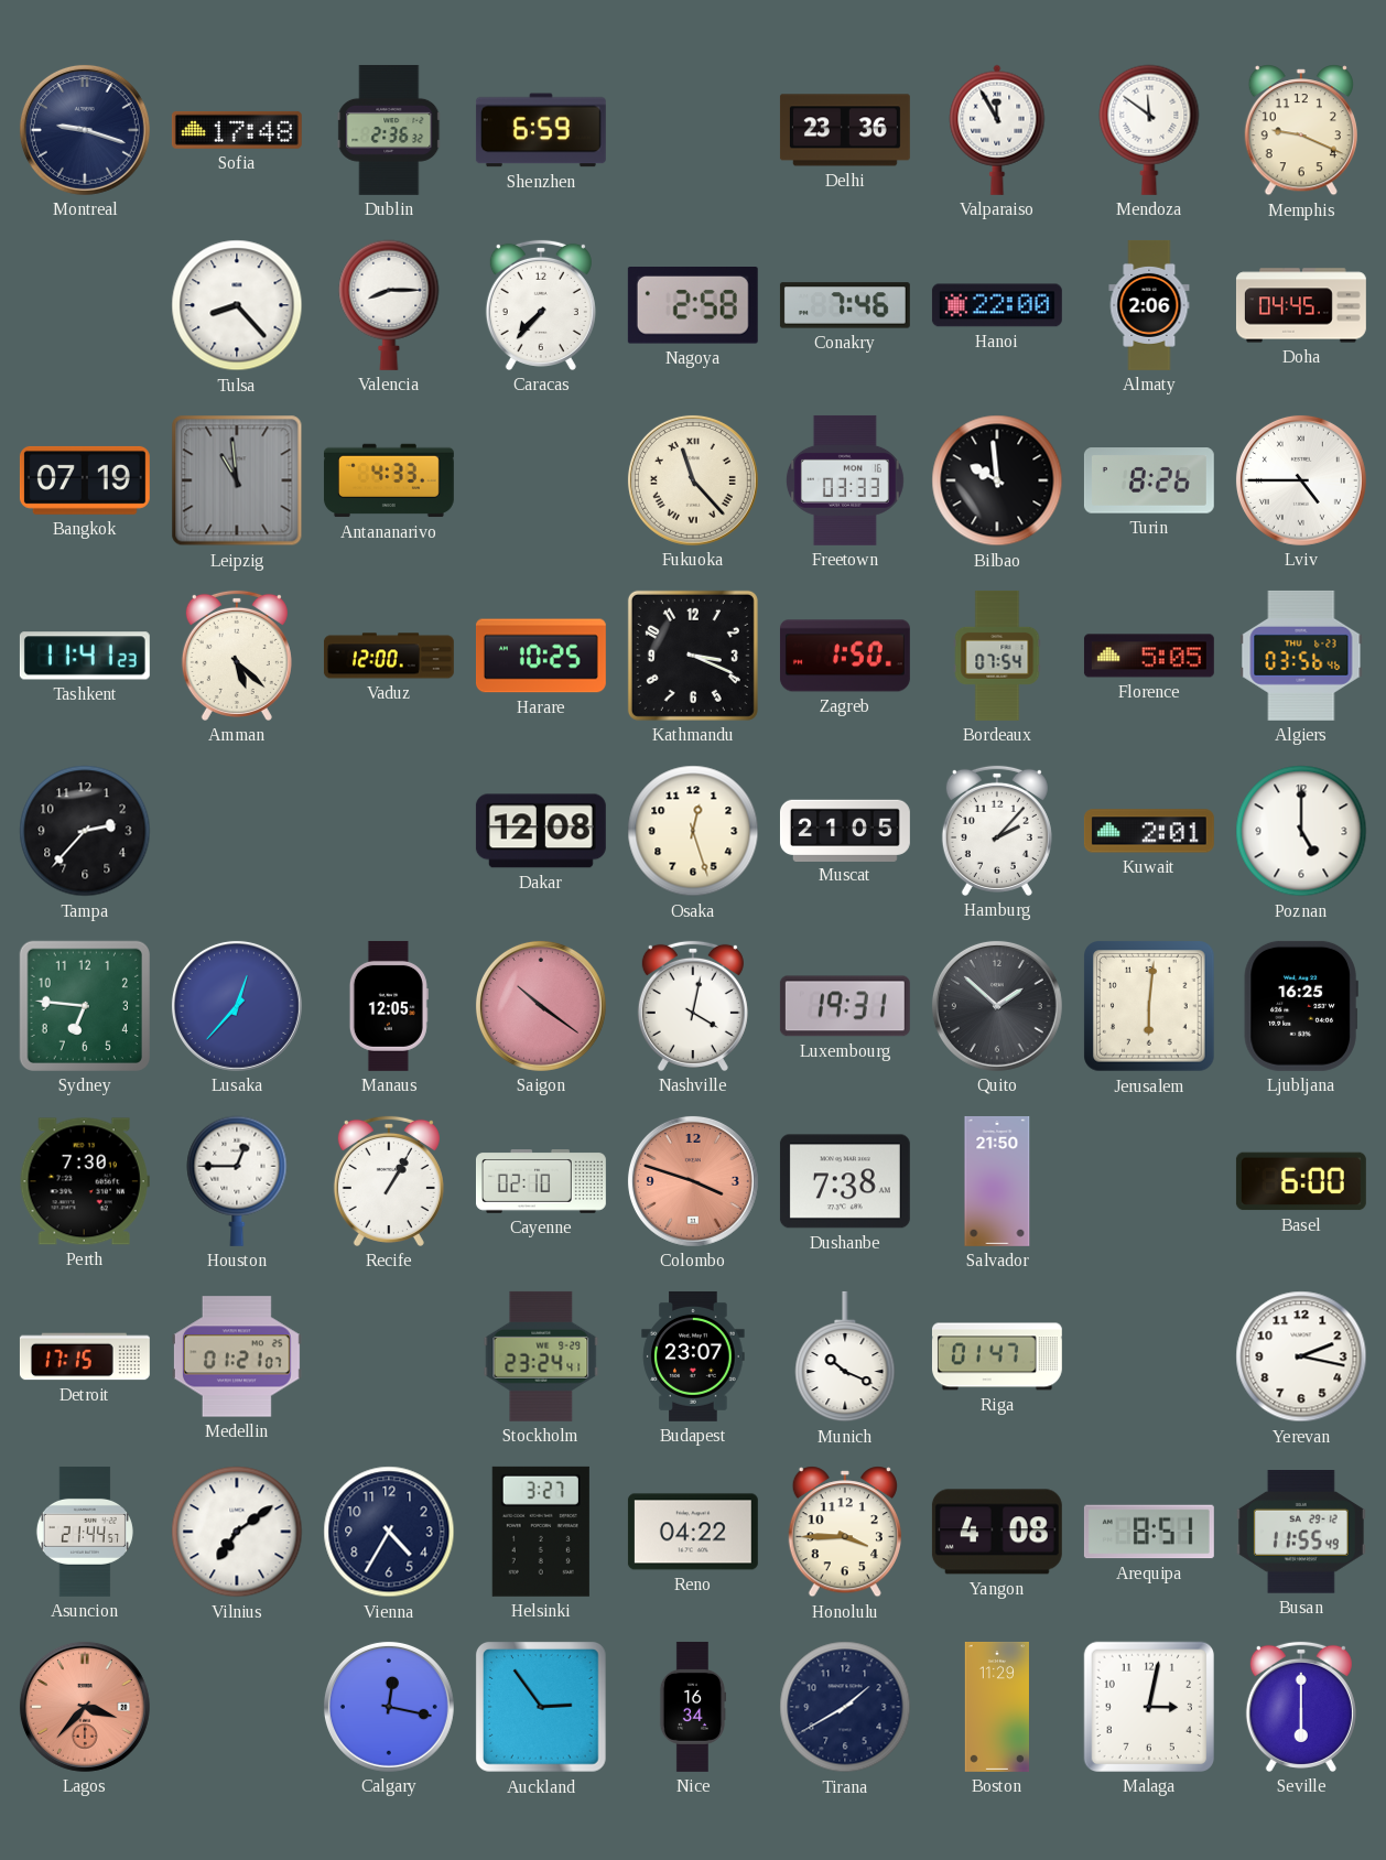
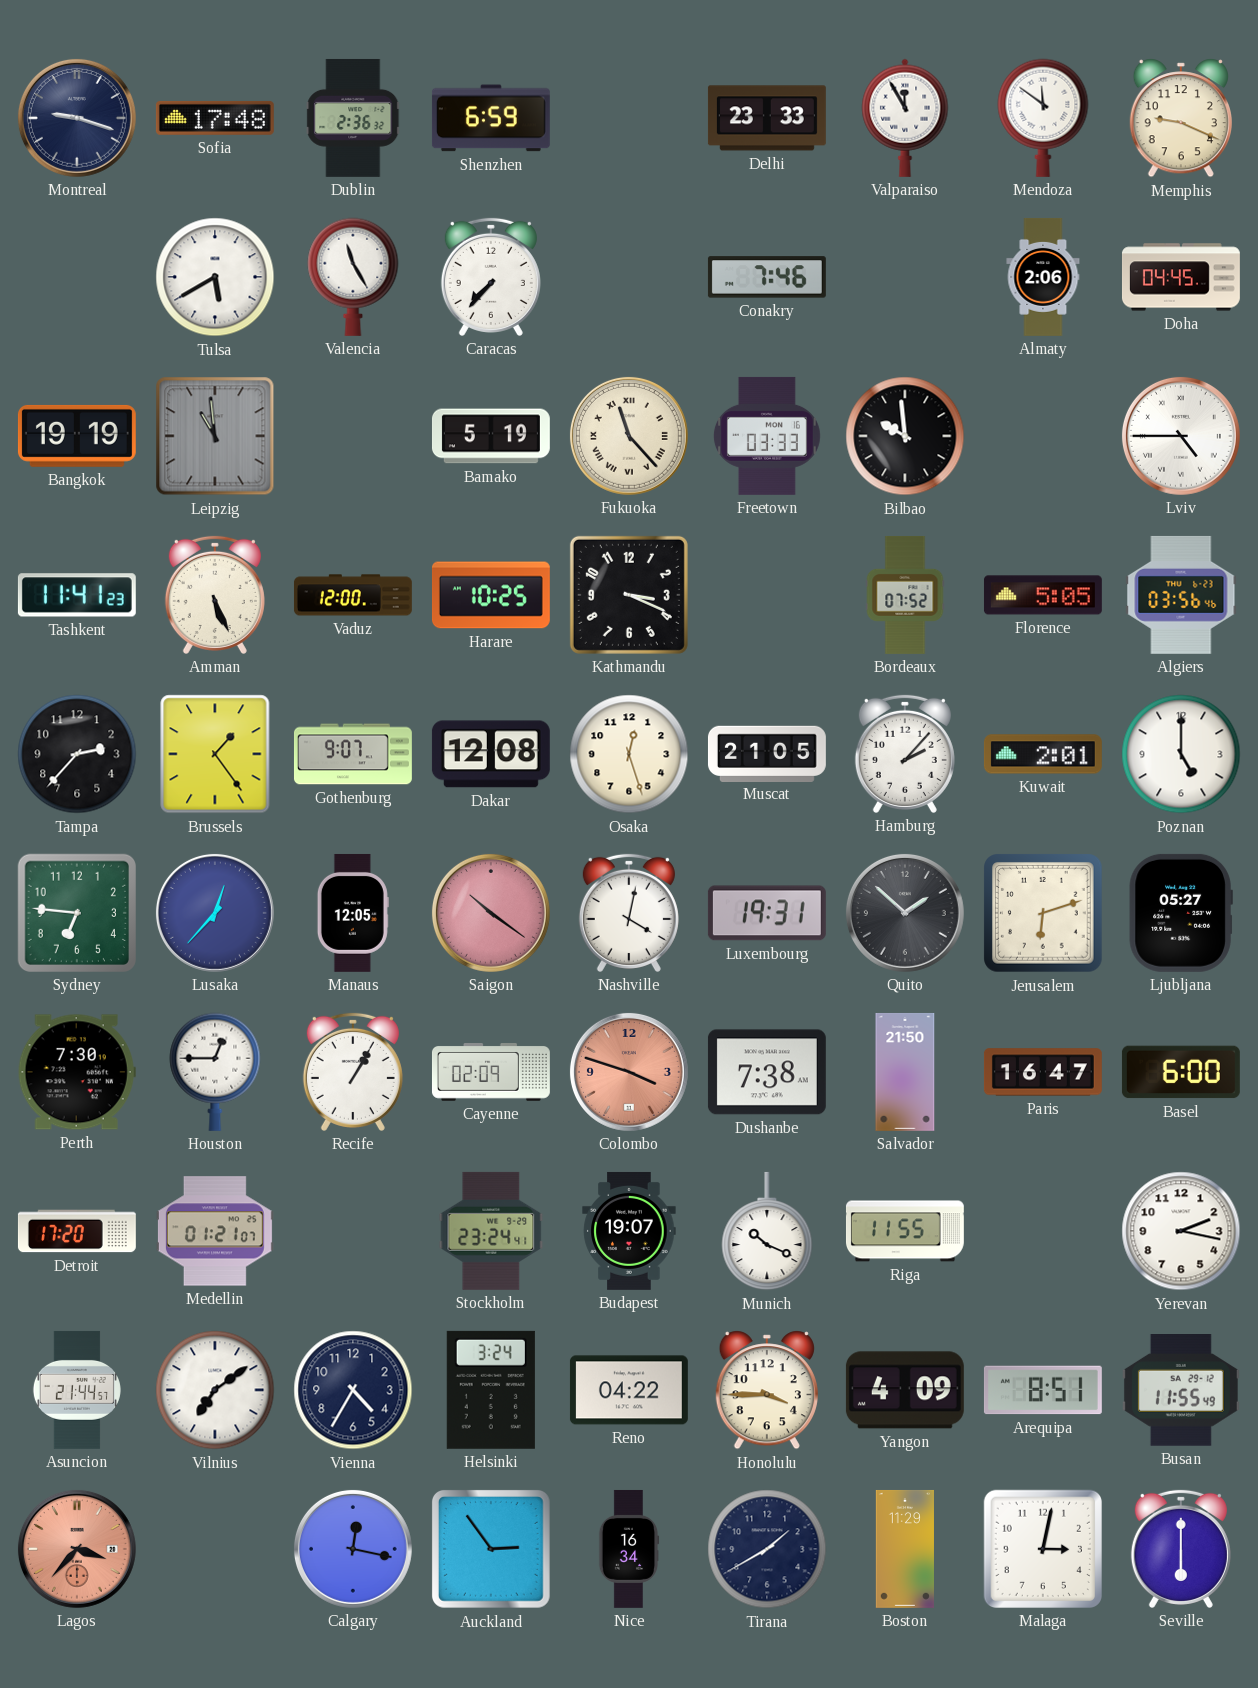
Delhi: 23:36 -> 23:33 (767, 118)
Tulsa: 8:23 -> 5:40 (215, 277)
Valencia: 8:15 -> 11:25 (353, 277)
Nagoya: 2:58 -> none (693, 306)
Hanoi: 22:00 -> none (997, 305)
Bangkok: 07:19 -> 19:19 (77, 436)
Antananarivo: 4:33 -> none (389, 480)
Bamako: none -> 5:19 (491, 436)
Turin: 8:26 -> none (1149, 480)
Amman: 5:22 -> 5:26 (215, 595)
Zagreb: 1:50 -> none (845, 656)
Bordeaux: 07:54 -> 07:52 (905, 595)
Brussels: none -> 1:24 (215, 754)
Gothenburg: none -> 9:07 (353, 754)
Jerusalem: 6:01 -> 6:12 (1043, 913)
Ljubljana: 16:25 -> 05:27 (1181, 913)
Cayenne: 02:10 -> 02:09 (491, 1073)
Paris: none -> 16:47 (1043, 1072)
Detroit: 17:15 -> 17:20 (77, 1231)
Budapest: 23:07 -> 19:07 (629, 1231)
Riga: 01:47 -> 11:55 (905, 1231)
Helsinki: 3:27 -> 3:24 (491, 1390)
Yangon: 4:08 -> 4:09 (905, 1390)
